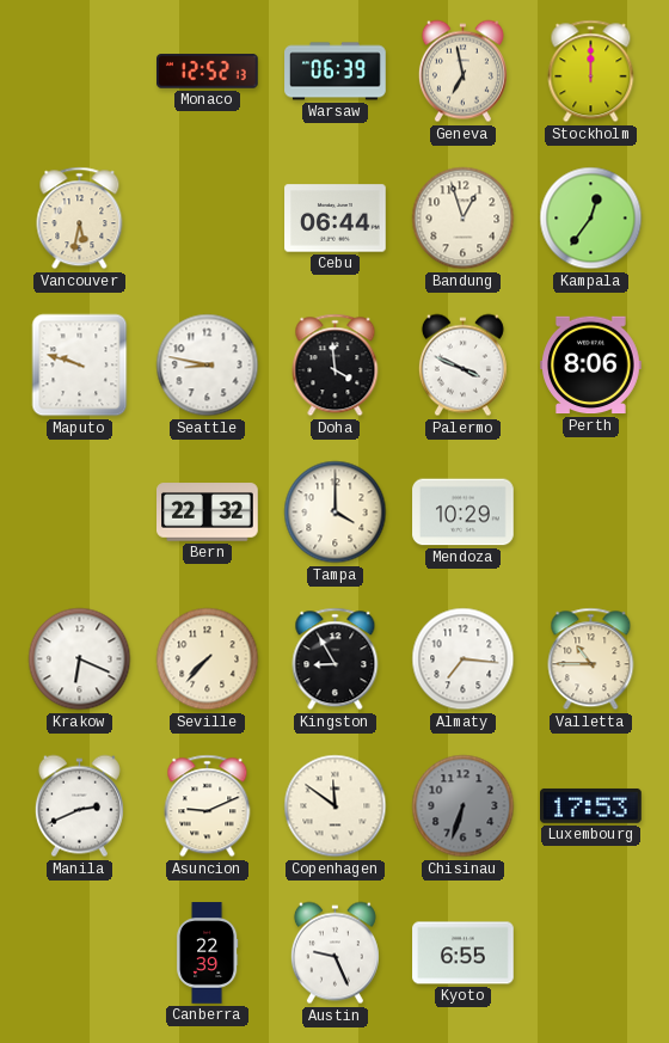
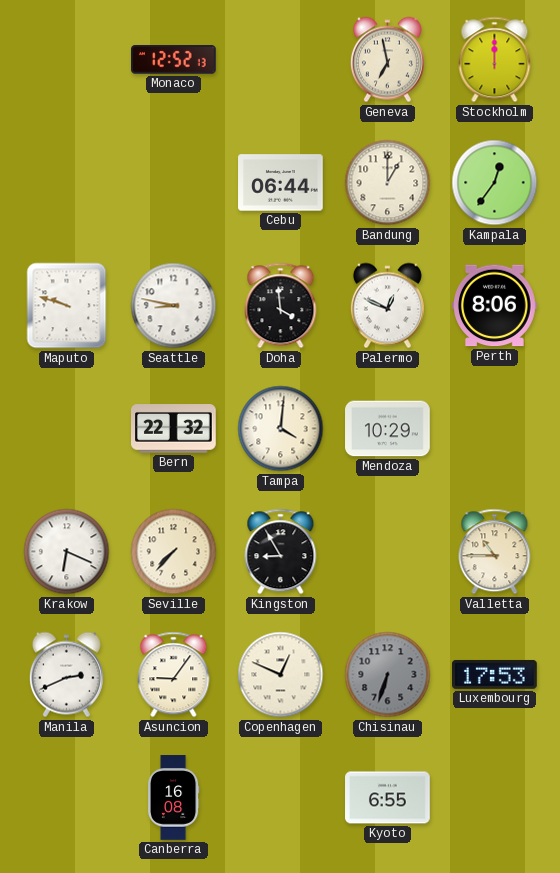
Warsaw: 06:39 -> none (336, 72)
Vancouver: 5:32 -> none (80, 219)
Bandung: 12:57 -> 1:00 (388, 183)
Palermo: 3:49 -> 12:49 (387, 306)
Tampa: 4:00 -> 4:01 (281, 429)
Almaty: 7:16 -> none (464, 659)
Asuncion: 9:11 -> 9:06 (174, 675)
Copenhagen: 11:51 -> 12:49 (281, 675)
Canberra: 22:39 -> 16:08 (173, 798)
Austin: 9:26 -> none (334, 953)
